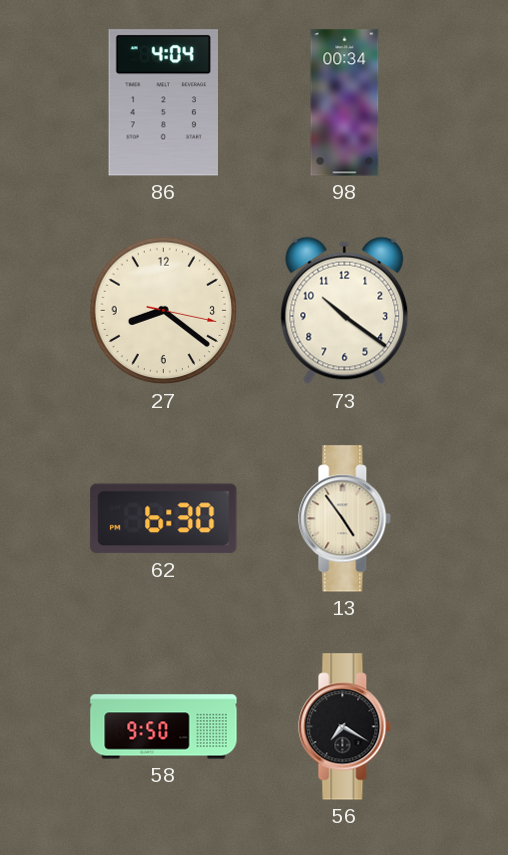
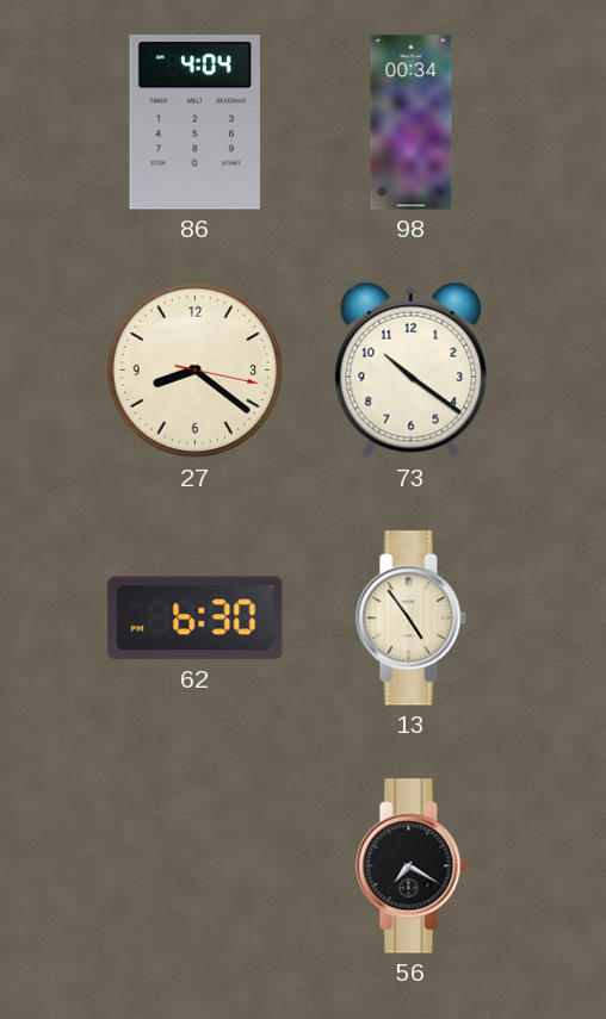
58: 9:50 -> none (164, 727)
